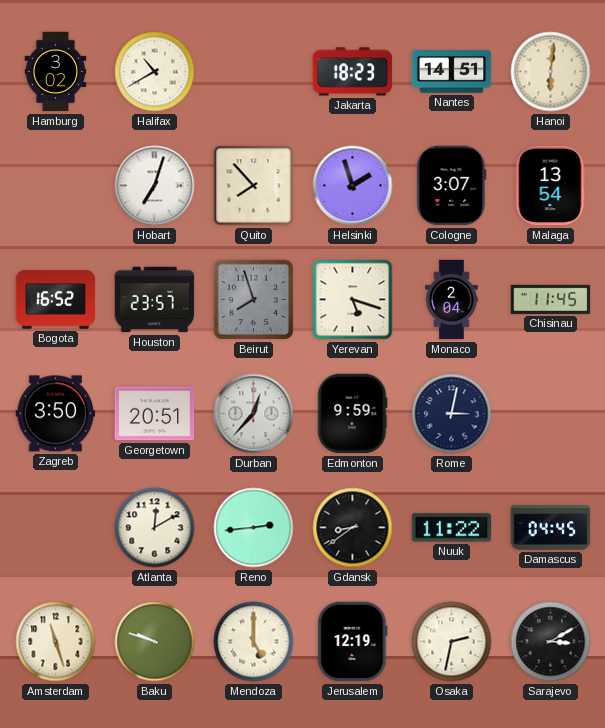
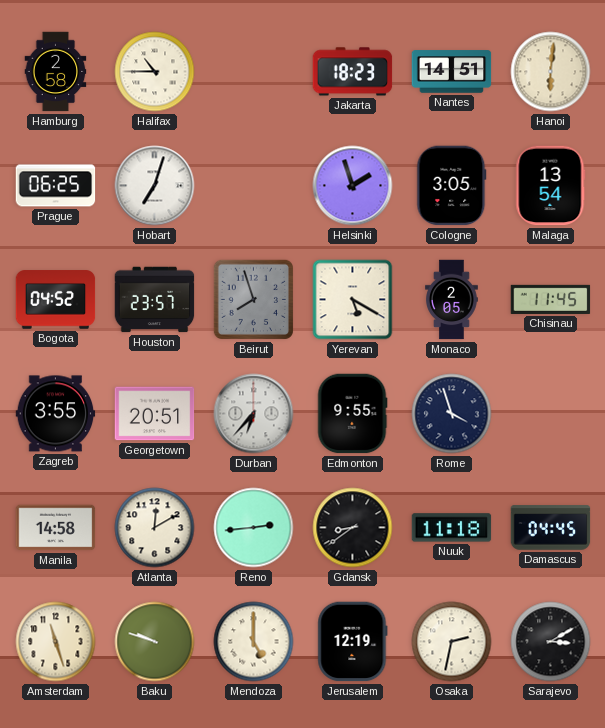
Hamburg: 3:02 -> 2:58 (56, 72)
Halifax: 10:40 -> 10:45 (155, 72)
Prague: none -> 06:25 (56, 186)
Quito: 7:53 -> none (254, 186)
Cologne: 3:07 -> 3:05 (452, 186)
Bogota: 16:52 -> 04:52 (56, 300)
Yerevan: 5:18 -> 5:20 (353, 300)
Monaco: 2:04 -> 2:05 (452, 300)
Zagreb: 3:50 -> 3:55 (56, 414)
Durban: 12:37 -> 6:37 (254, 414)
Edmonton: 9:59 -> 9:55 (352, 414)
Rome: 3:02 -> 3:57 (452, 414)
Manila: none -> 14:58 (56, 528)
Nuuk: 11:22 -> 11:18 (452, 528)
